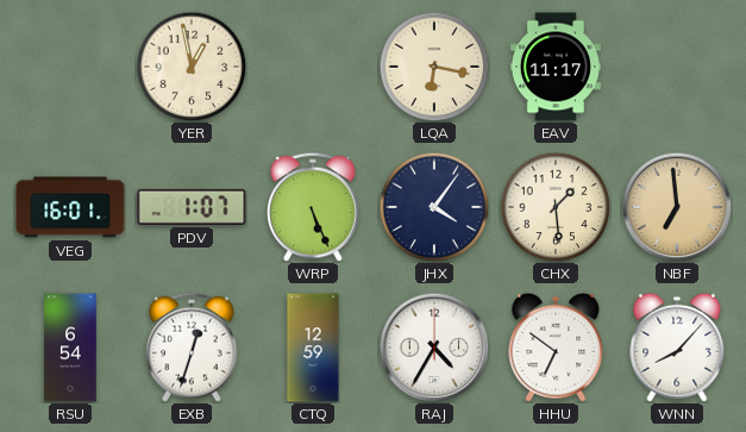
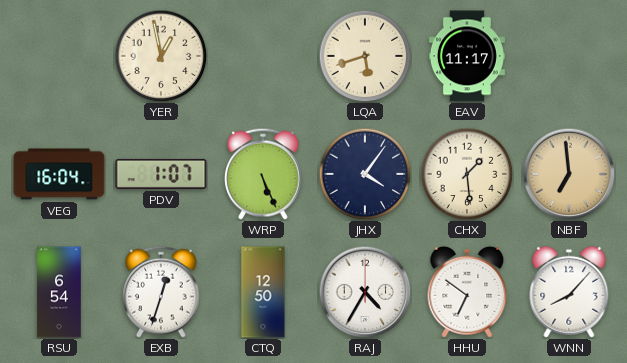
LQA: 6:17 -> 5:42 (365, 56)
VEG: 16:01 -> 16:04 (59, 174)
CTQ: 12:59 -> 12:50 (263, 292)
